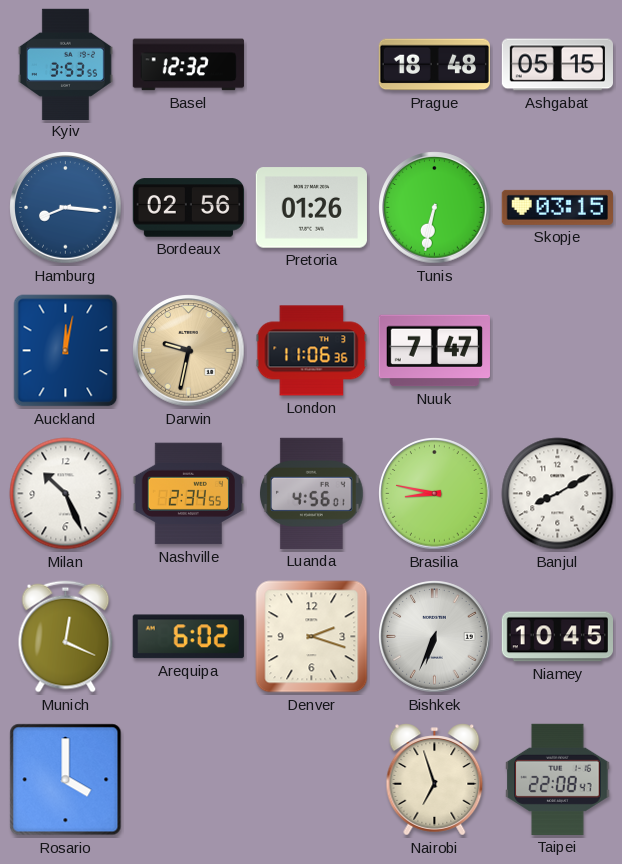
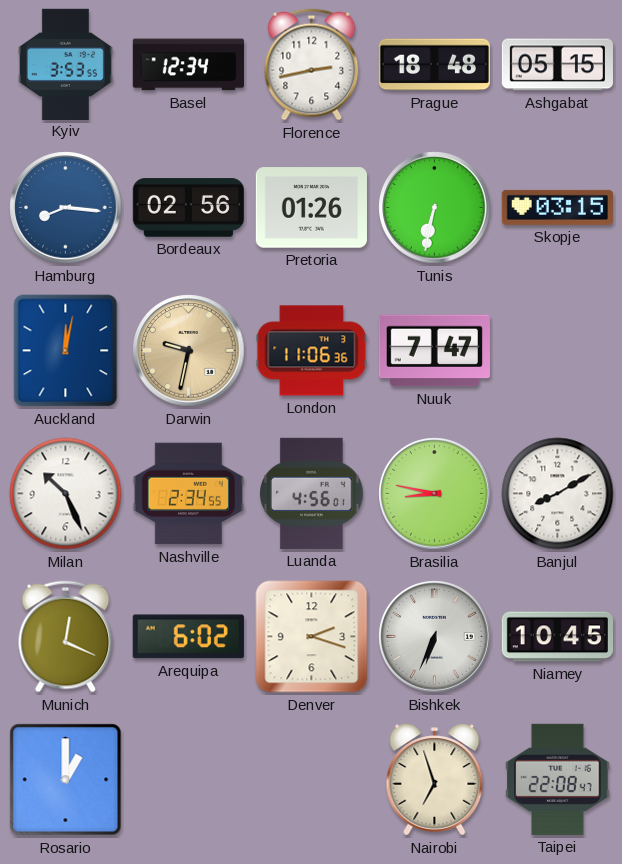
Basel: 12:32 -> 12:34 (188, 65)
Florence: none -> 2:43 (312, 65)
Rosario: 4:00 -> 1:00 (66, 780)
